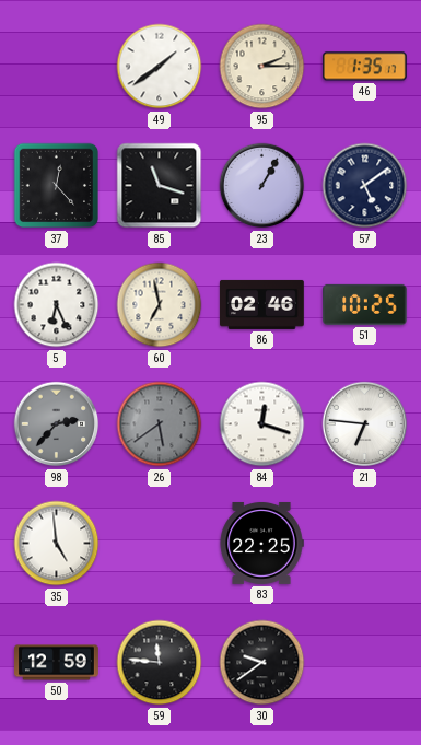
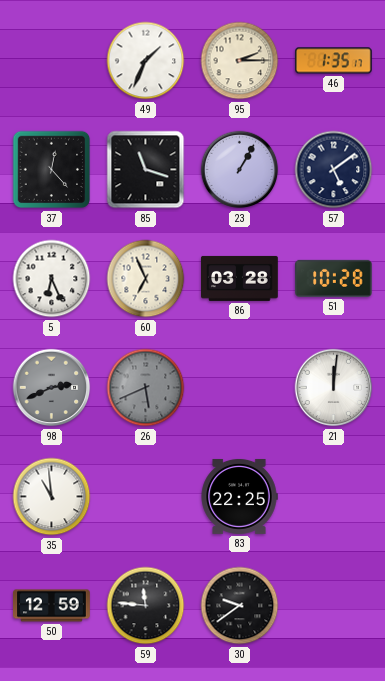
49: 1:39 -> 1:34 (146, 61)
60: 6:58 -> 6:56 (146, 279)
86: 02:46 -> 03:28 (240, 278)
51: 10:25 -> 10:28 (334, 278)
98: 2:37 -> 2:41 (52, 388)
26: 5:39 -> 5:41 (146, 388)
84: 12:18 -> none (262, 424)
21: 6:46 -> 12:01 (334, 388)
35: 4:59 -> 10:59 (52, 497)
